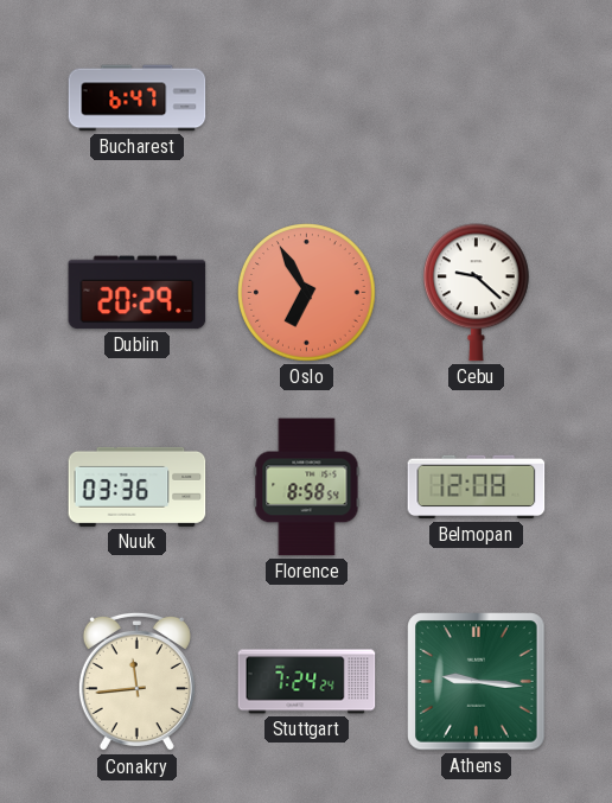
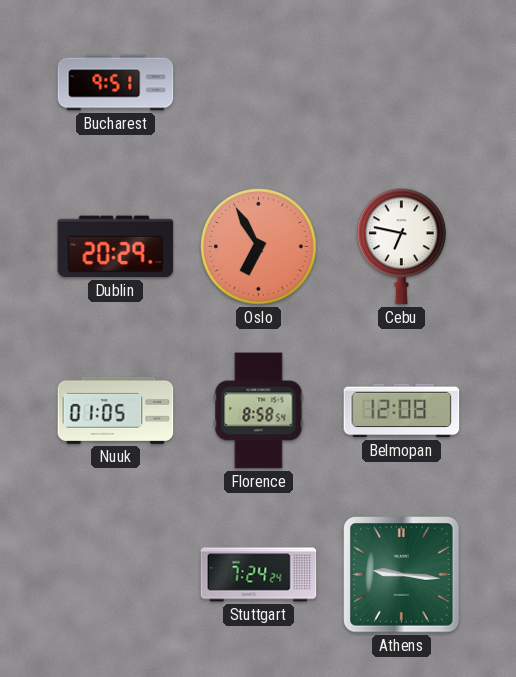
Bucharest: 6:47 -> 9:51 (116, 83)
Cebu: 9:22 -> 6:47 (401, 247)
Nuuk: 03:36 -> 01:05 (116, 410)
Conakry: 11:44 -> none (136, 682)
